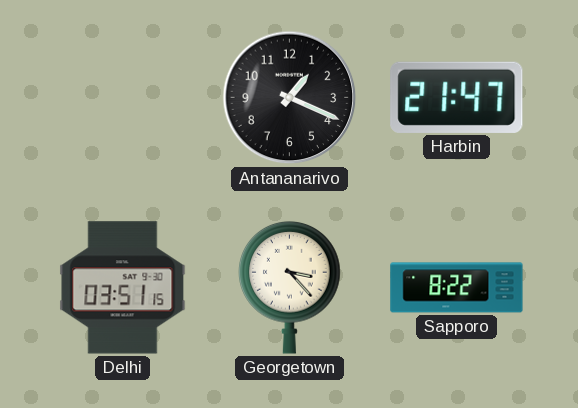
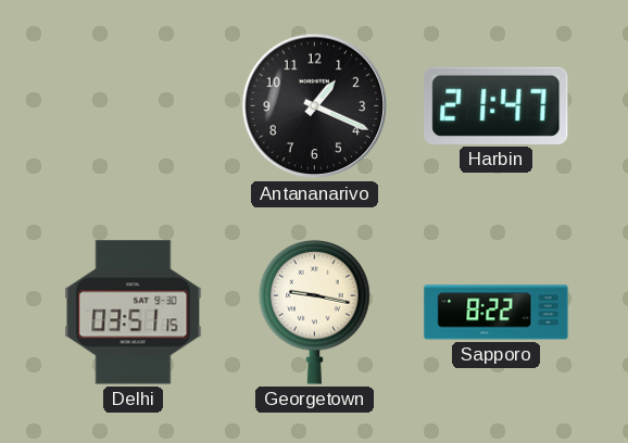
Georgetown: 3:23 -> 9:17 (315, 312)
